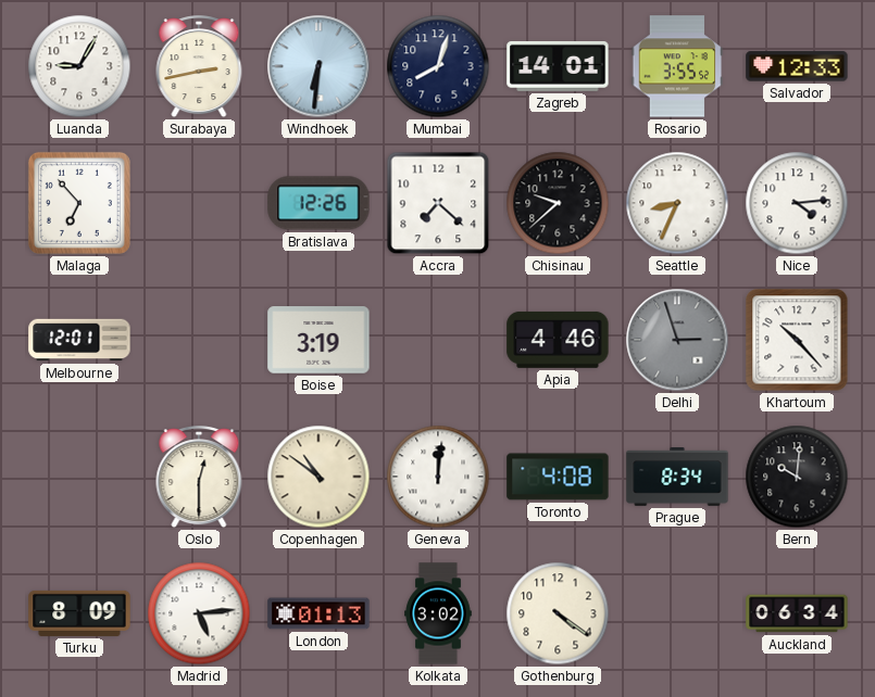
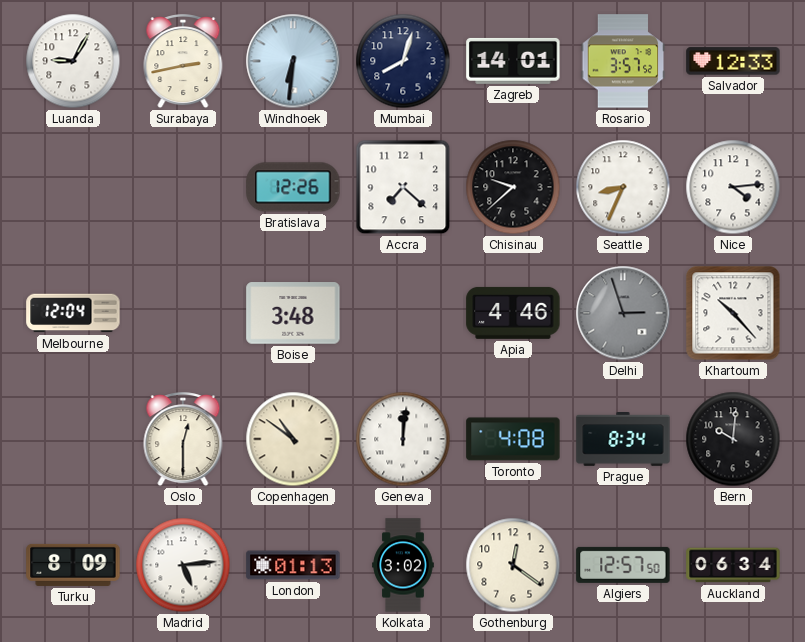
Rosario: 3:55 -> 3:57 (623, 61)
Malaga: 6:53 -> none (79, 203)
Melbourne: 12:01 -> 12:04 (73, 313)
Boise: 3:19 -> 3:48 (293, 313)
Gothenburg: 4:21 -> 12:21 (513, 565)
Algiers: none -> 12:57 (623, 565)
